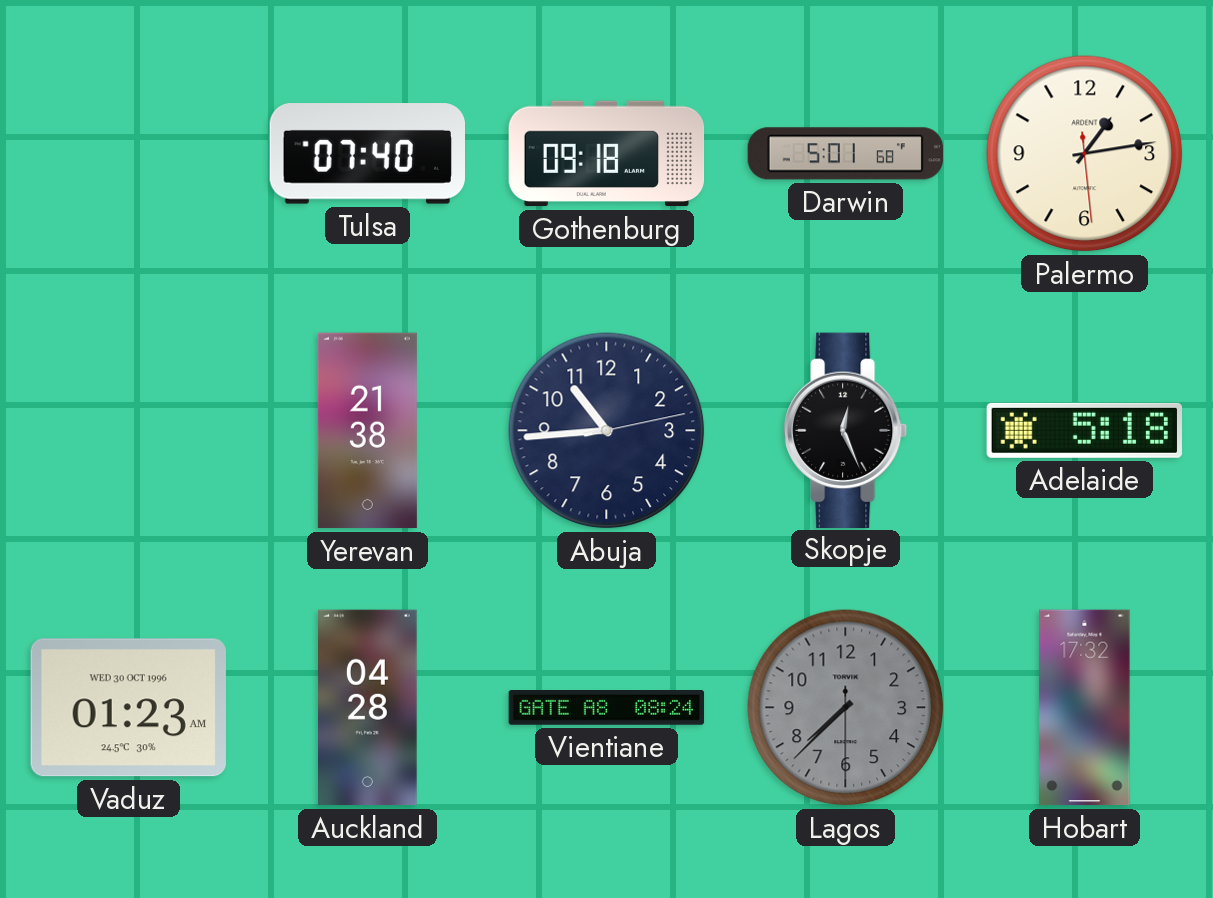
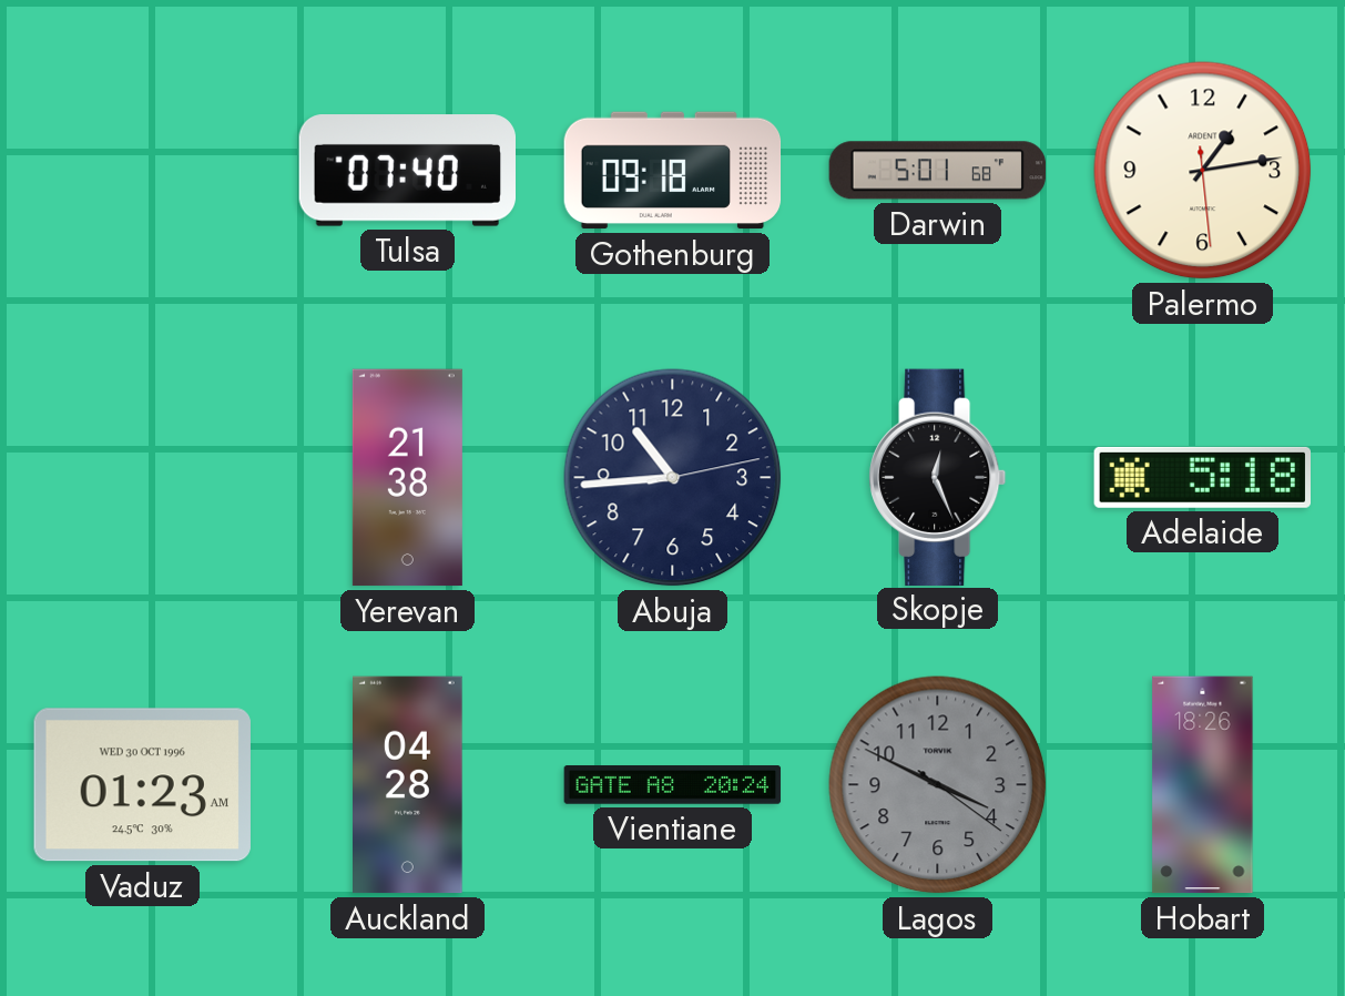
Vientiane: 08:24 -> 20:24 (673, 785)
Lagos: 7:37 -> 3:49 (938, 785)
Hobart: 17:32 -> 18:26 (1203, 785)
